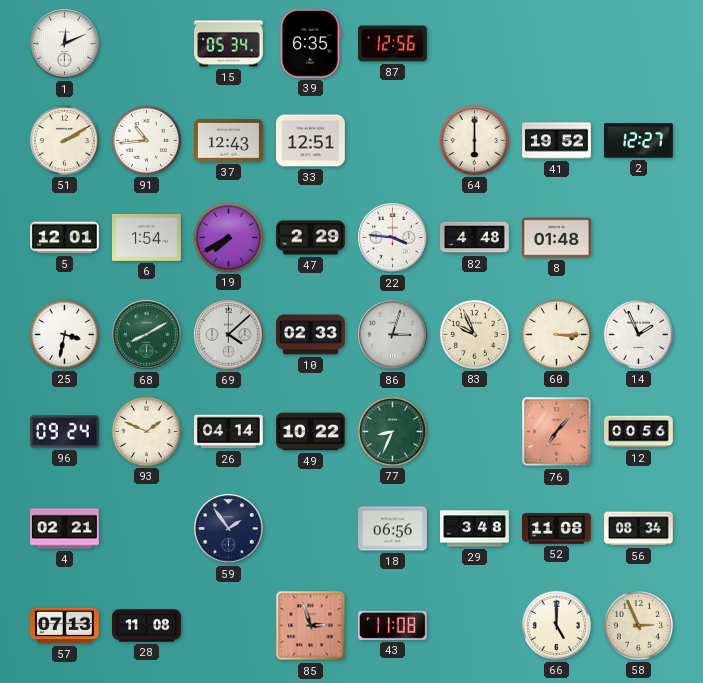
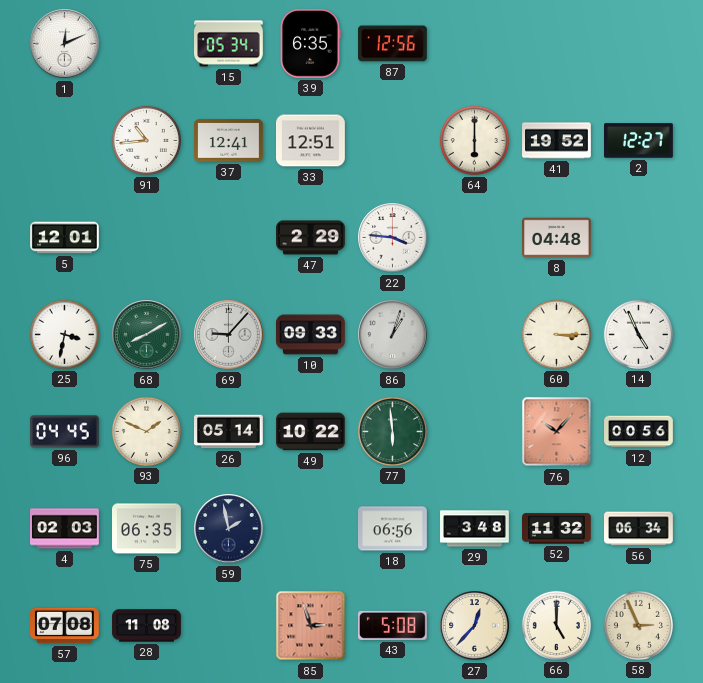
51: 2:10 -> none (64, 140)
37: 12:43 -> 12:41 (229, 141)
6: 1:54 -> none (147, 238)
19: 7:40 -> none (228, 237)
82: 4:48 -> none (475, 238)
8: 01:48 -> 04:48 (557, 238)
69: 4:08 -> 9:07 (229, 335)
10: 02:33 -> 09:33 (311, 335)
86: 3:03 -> 1:03 (393, 335)
83: 9:56 -> none (474, 334)
14: 1:56 -> 4:56 (638, 334)
96: 09:24 -> 04:45 (65, 432)
26: 04:14 -> 05:14 (229, 432)
77: 8:34 -> 5:59 (392, 431)
76: 7:07 -> 10:07 (557, 432)
4: 02:21 -> 02:03 (65, 529)
75: none -> 06:35 (147, 529)
59: 1:54 -> 1:58 (229, 529)
52: 11:08 -> 11:32 (557, 529)
56: 08:34 -> 06:34 (639, 529)
57: 07:13 -> 07:08 (65, 626)
43: 11:08 -> 5:08 (392, 625)
27: none -> 12:37 (475, 626)
